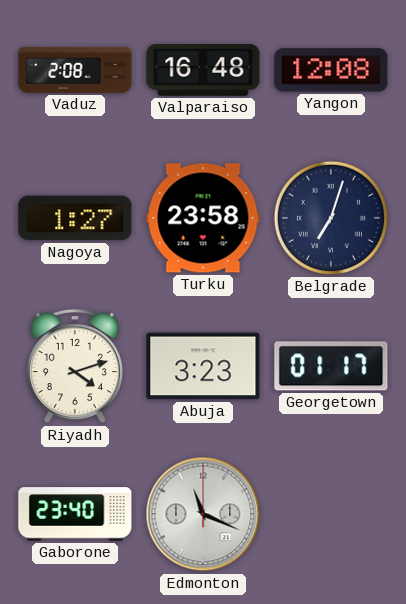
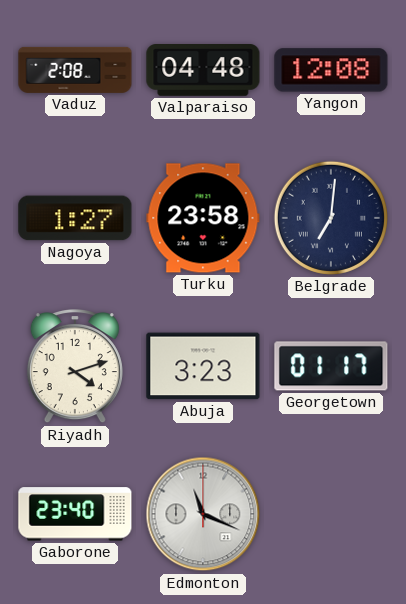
Valparaiso: 16:48 -> 04:48 (203, 71)
Belgrade: 7:03 -> 7:01 (331, 218)
